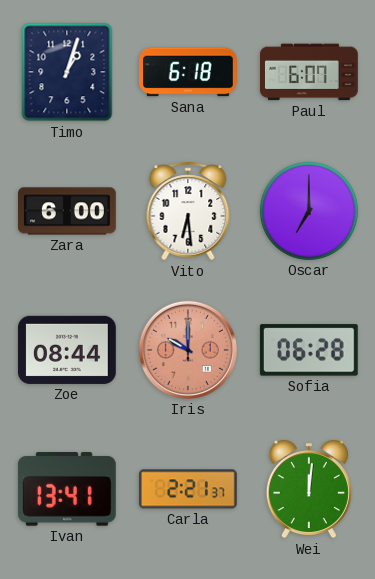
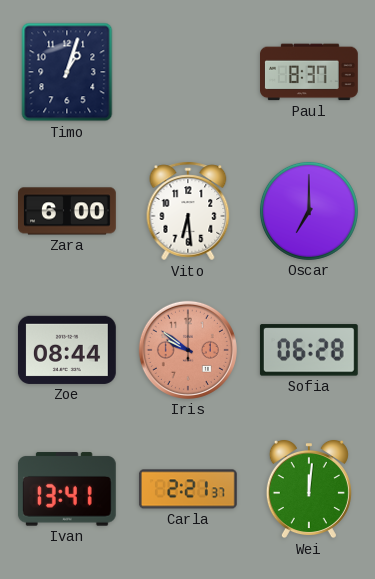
Sana: 6:18 -> none (189, 72)
Paul: 6:07 -> 8:37 (310, 72)
Iris: 10:00 -> 9:51 (188, 350)
